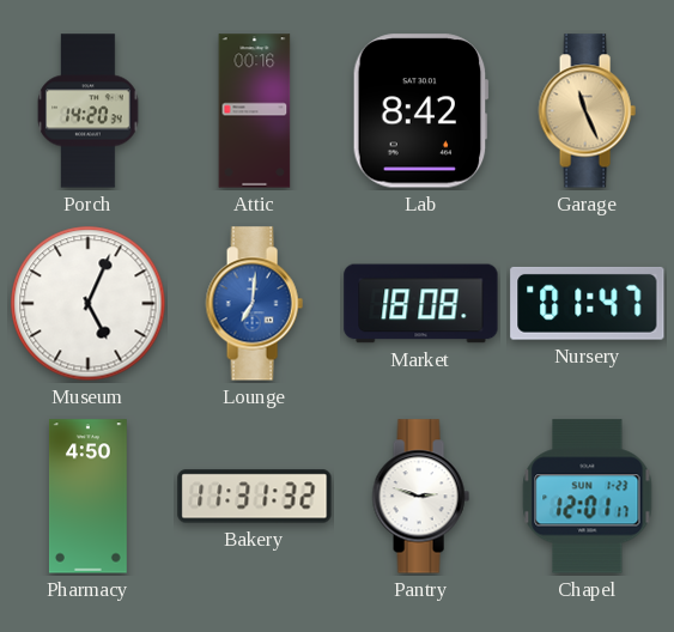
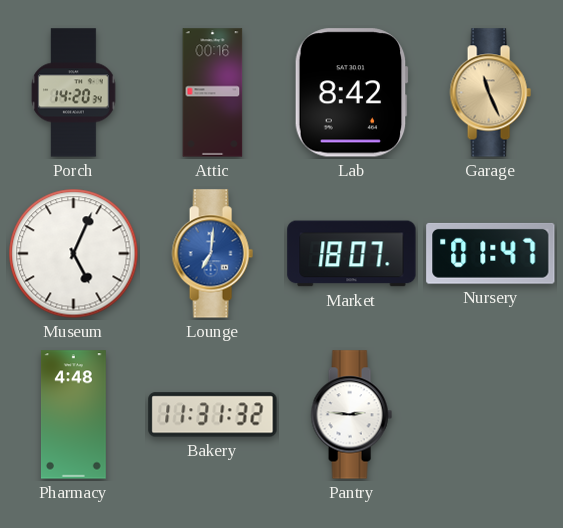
Market: 18:08 -> 18:07 (352, 254)
Pharmacy: 4:50 -> 4:48 (73, 415)
Pantry: 2:48 -> 2:46 (351, 415)
Chapel: 12:01 -> none (588, 497)
